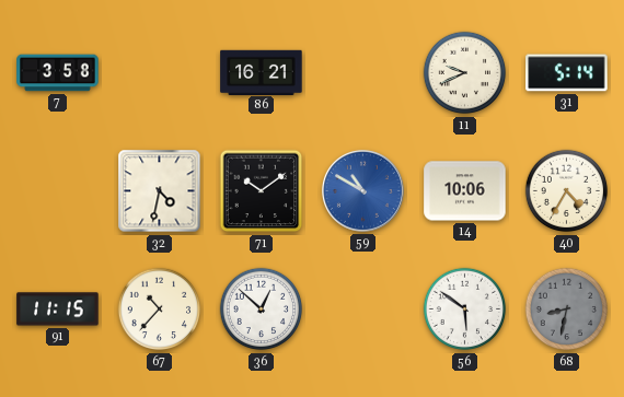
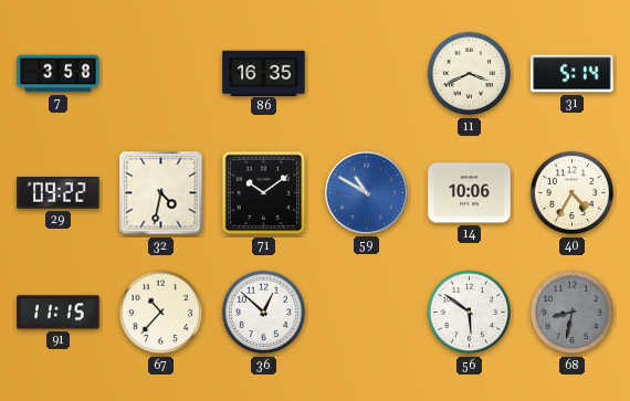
86: 16:21 -> 16:35 (264, 73)
11: 9:41 -> 3:41 (470, 74)
29: none -> 09:22 (59, 193)
